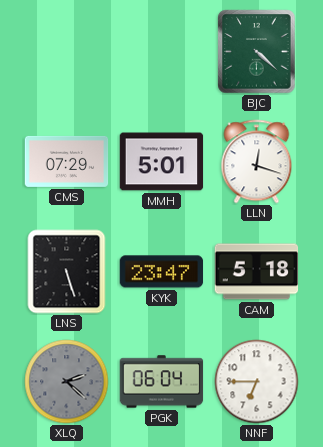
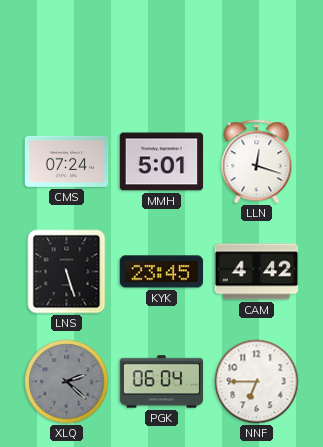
BJC: 4:22 -> none (257, 52)
CMS: 07:29 -> 07:24 (67, 161)
KYK: 23:47 -> 23:45 (162, 272)
CAM: 5:18 -> 4:42 (257, 272)
